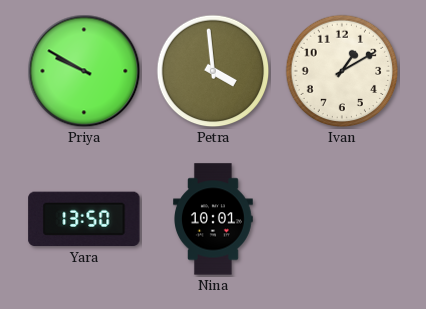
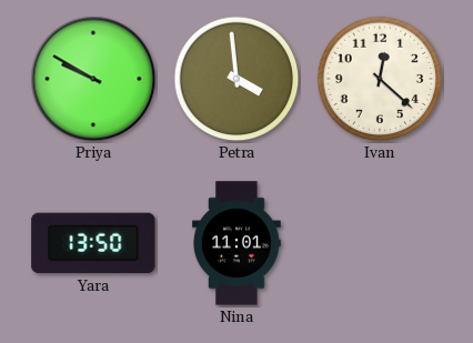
Ivan: 1:10 -> 12:22 (380, 79)
Nina: 10:01 -> 11:01 (238, 243)
